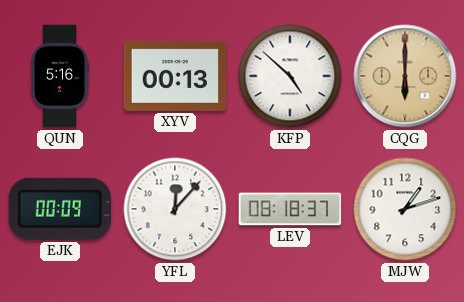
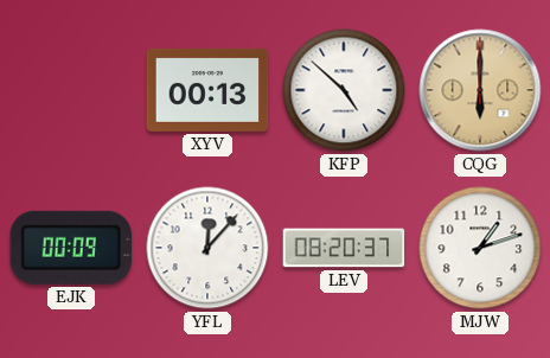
QUN: 5:16 -> none (60, 76)
LEV: 08:18 -> 08:20 (344, 248)
